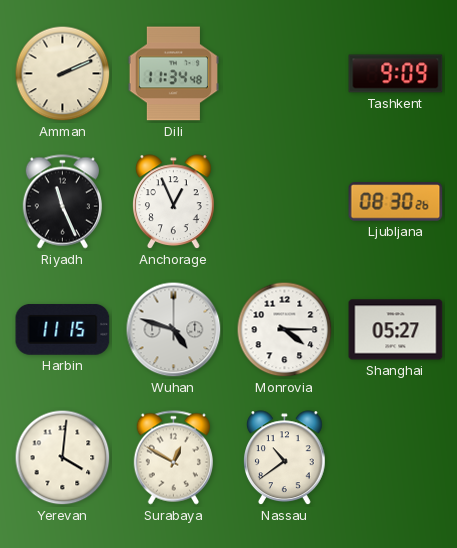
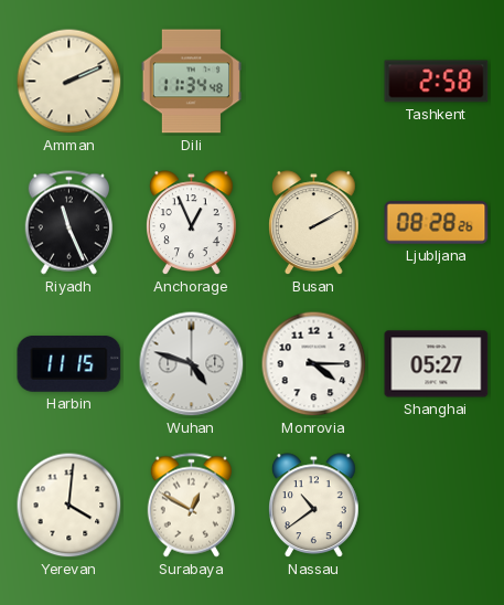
Tashkent: 9:09 -> 2:58 (437, 82)
Busan: none -> 2:10 (314, 223)
Ljubljana: 08:30 -> 08:28 (437, 223)
